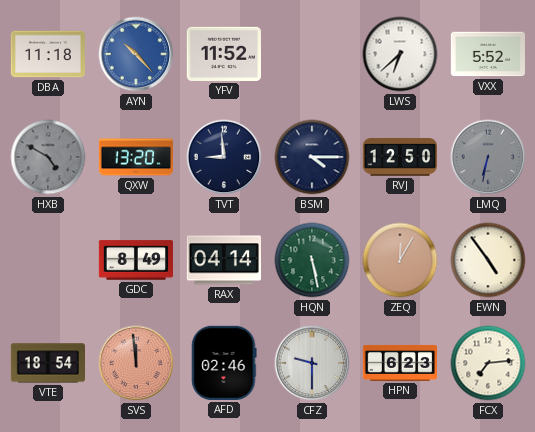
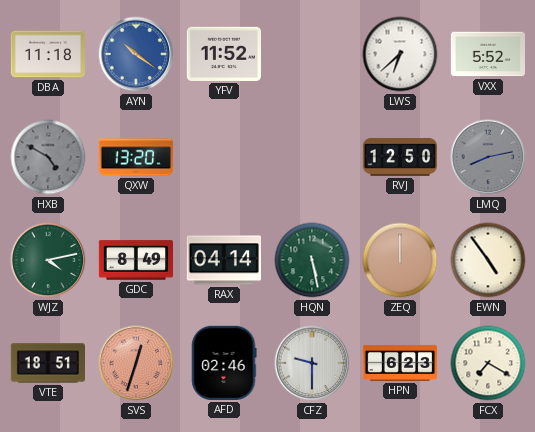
AYN: 10:23 -> 10:21 (136, 54)
TVT: 8:59 -> none (224, 157)
BSM: 4:15 -> none (312, 157)
LMQ: 6:32 -> 8:13 (488, 157)
WJZ: none -> 4:13 (48, 260)
ZEQ: 12:05 -> 12:00 (400, 260)
VTE: 18:54 -> 18:51 (47, 363)
SVS: 11:59 -> 12:33 (136, 363)
FCX: 7:14 -> 7:20 (488, 363)
